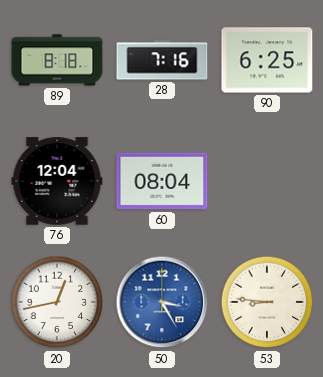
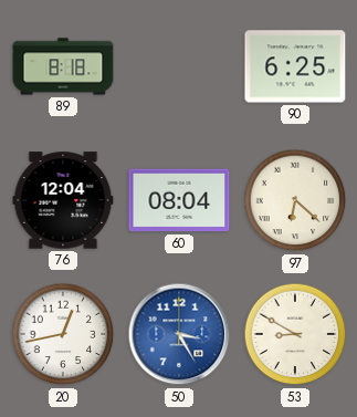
28: 7:16 -> none (162, 60)
97: none -> 6:22 (295, 200)
53: 8:46 -> 8:50 (295, 334)
